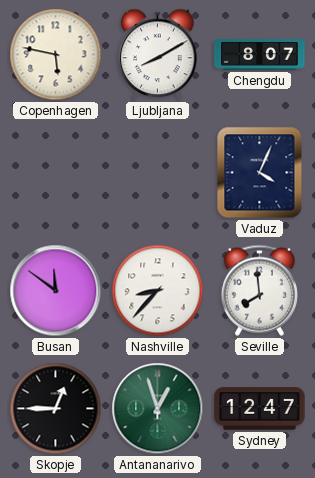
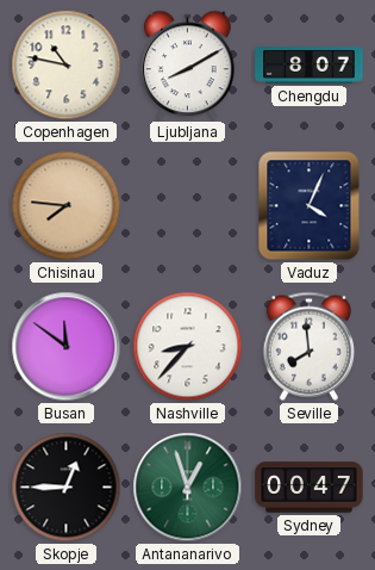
Copenhagen: 5:47 -> 10:47 (67, 66)
Chisinau: none -> 7:46 (67, 206)
Sydney: 12:47 -> 00:47 (310, 488)
